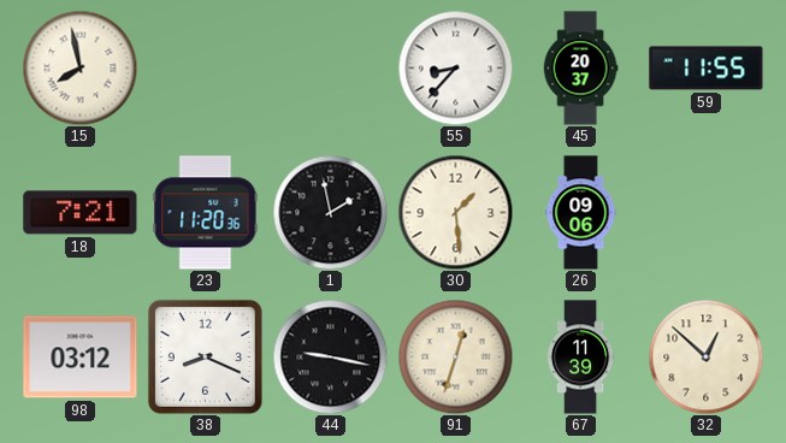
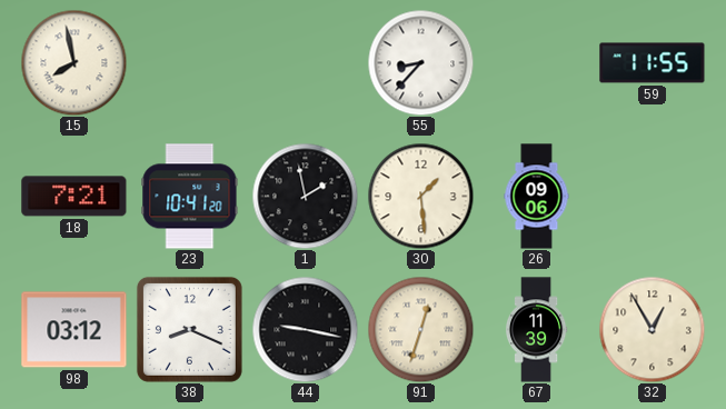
45: 20:37 -> none (580, 69)
23: 11:20 -> 10:41 (190, 197)
32: 12:52 -> 12:55 (652, 329)
